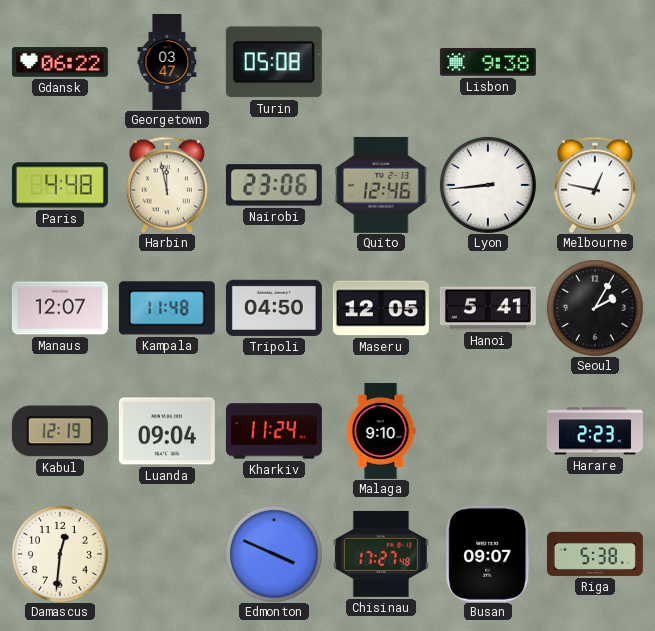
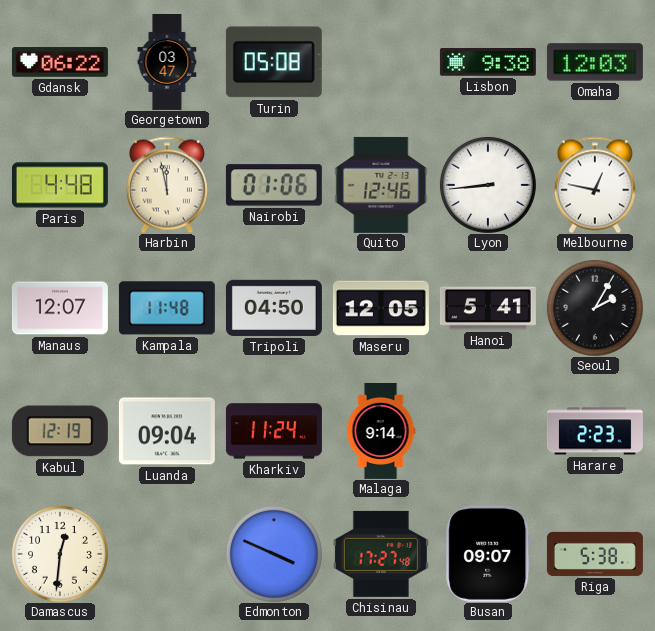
Omaha: none -> 12:03 (595, 62)
Nairobi: 23:06 -> 01:06 (274, 185)
Malaga: 9:10 -> 9:14 (381, 431)
